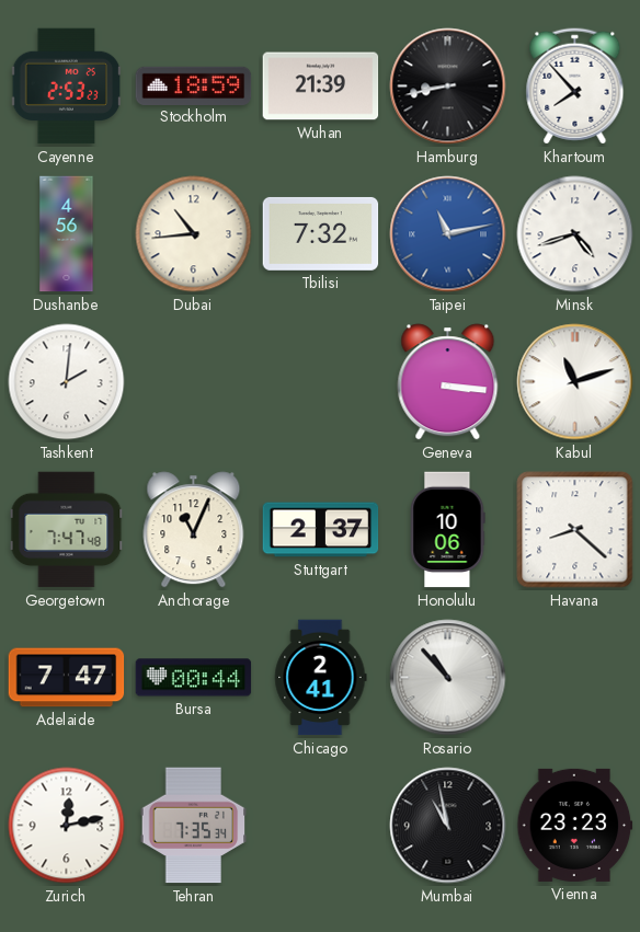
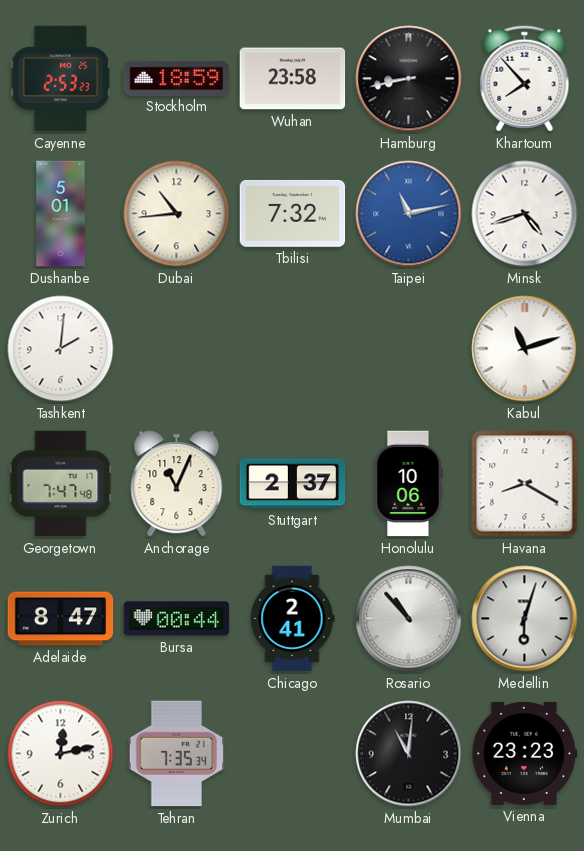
Wuhan: 21:39 -> 23:58 (293, 79)
Dushanbe: 4:56 -> 5:01 (61, 214)
Geneva: 3:16 -> none (448, 382)
Havana: 8:22 -> 8:20 (525, 484)
Adelaide: 7:47 -> 8:47 (61, 619)
Medellin: none -> 6:03 (525, 619)
Mumbai: 10:58 -> 11:01 (409, 754)
